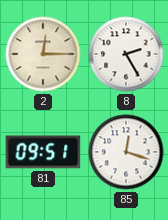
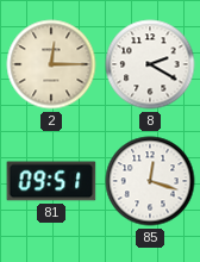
8: 2:25 -> 2:20 (150, 64)
